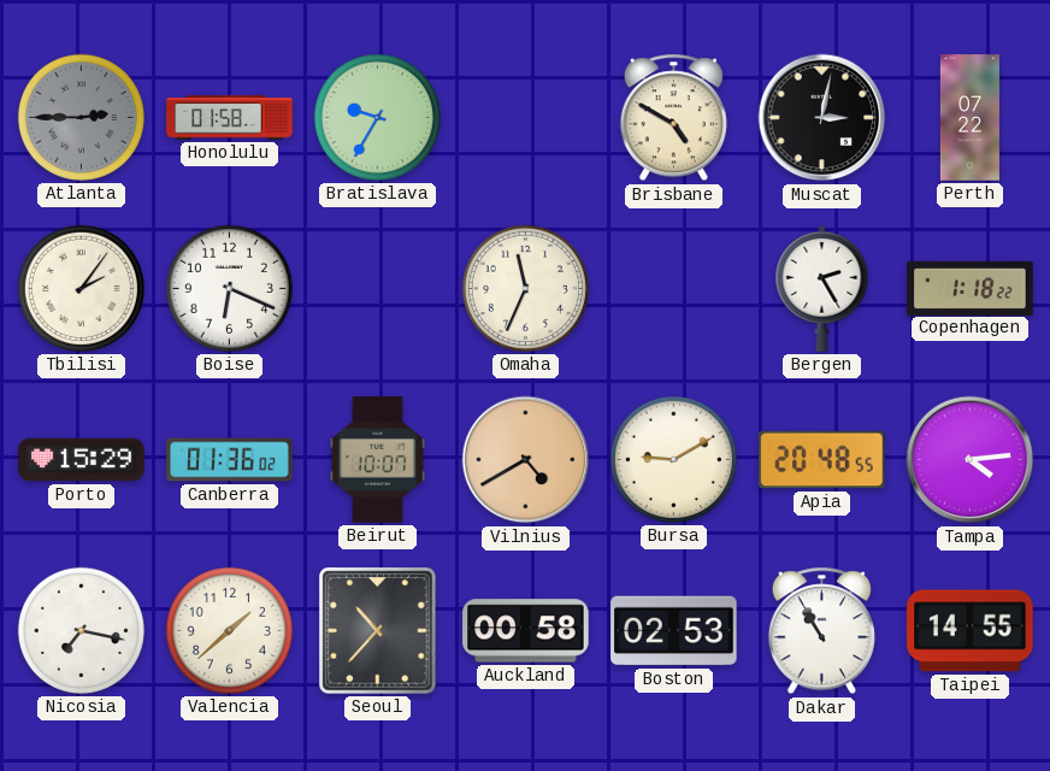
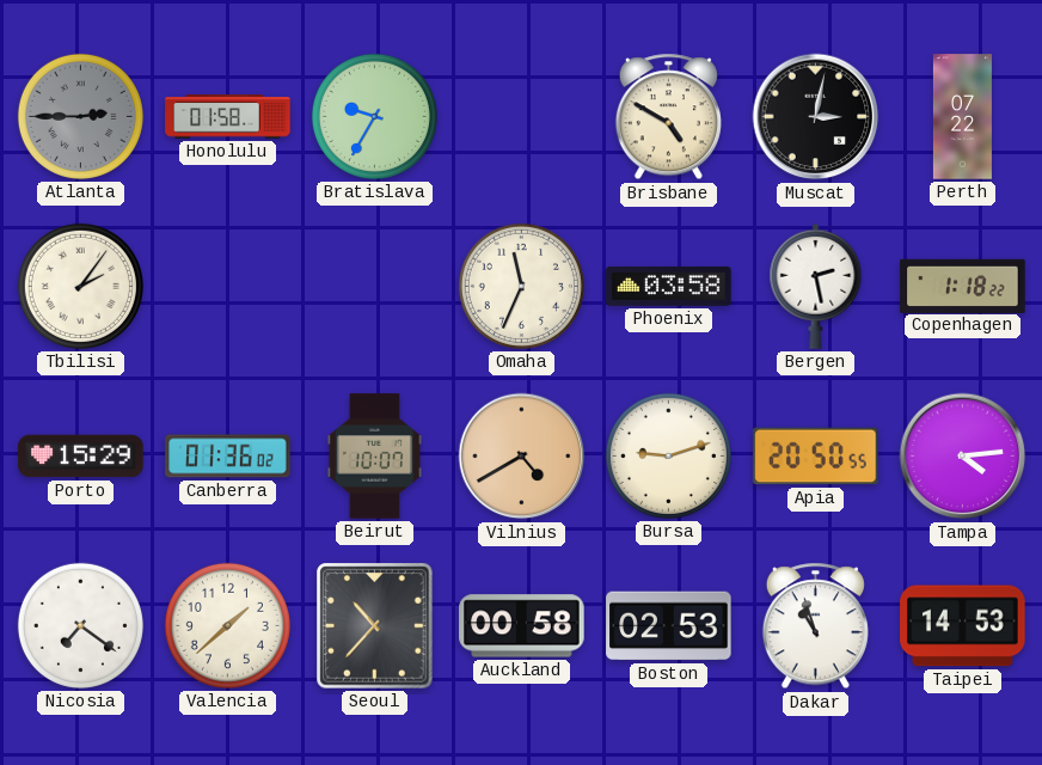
Boise: 6:19 -> none (229, 288)
Phoenix: none -> 03:58 (669, 286)
Bergen: 2:25 -> 2:28 (816, 286)
Bursa: 9:10 -> 9:12 (668, 455)
Apia: 20:48 -> 20:50 (816, 457)
Nicosia: 7:17 -> 7:21 (80, 625)
Dakar: 10:55 -> 10:57 (815, 626)
Taipei: 14:55 -> 14:53 (963, 626)
